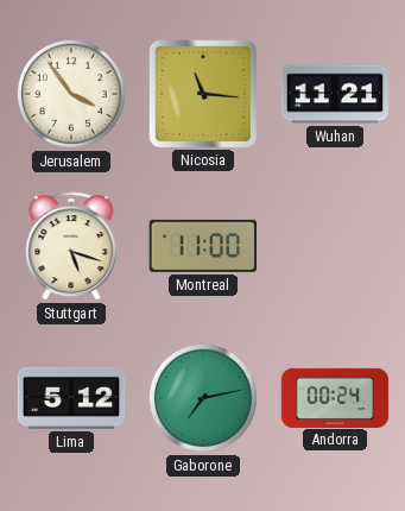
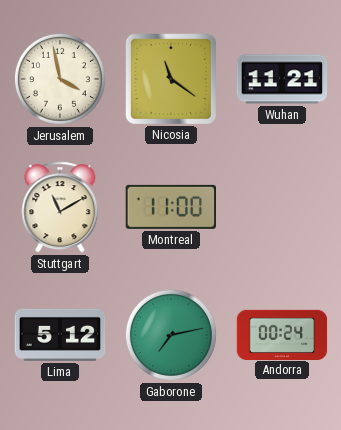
Jerusalem: 3:54 -> 3:58 (60, 79)
Nicosia: 11:16 -> 11:21 (170, 78)
Stuttgart: 5:18 -> 11:10 (60, 207)
